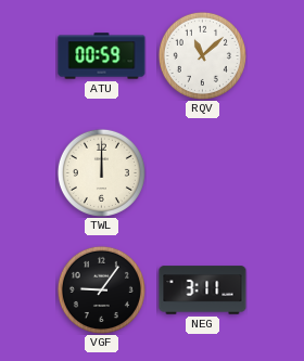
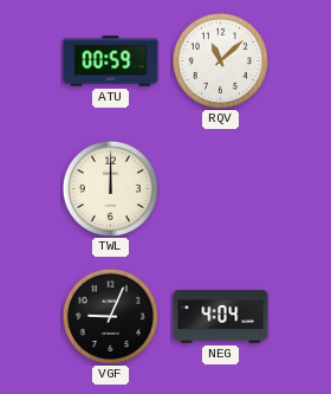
VGF: 9:06 -> 9:04 (110, 316)
NEG: 3:11 -> 4:04 (221, 317)
